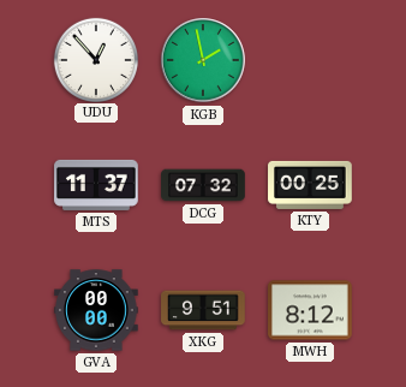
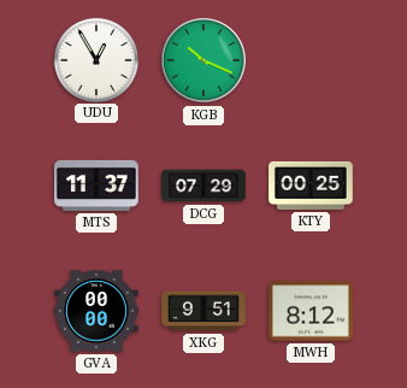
UDU: 12:53 -> 12:55 (95, 59)
KGB: 1:58 -> 10:19 (203, 60)
DCG: 07:32 -> 07:29 (203, 186)
